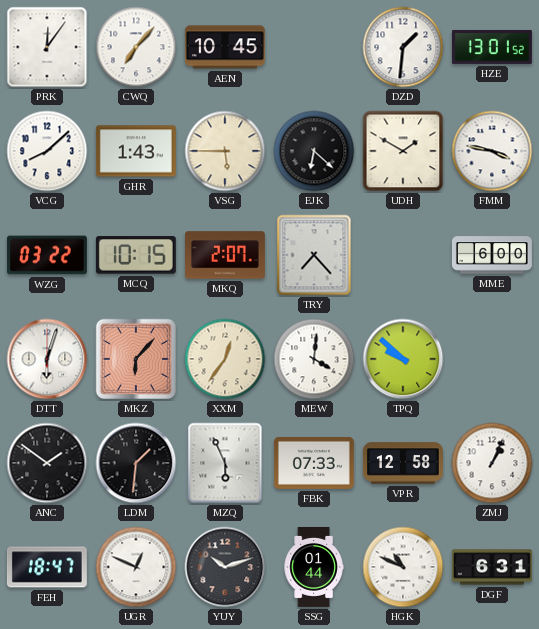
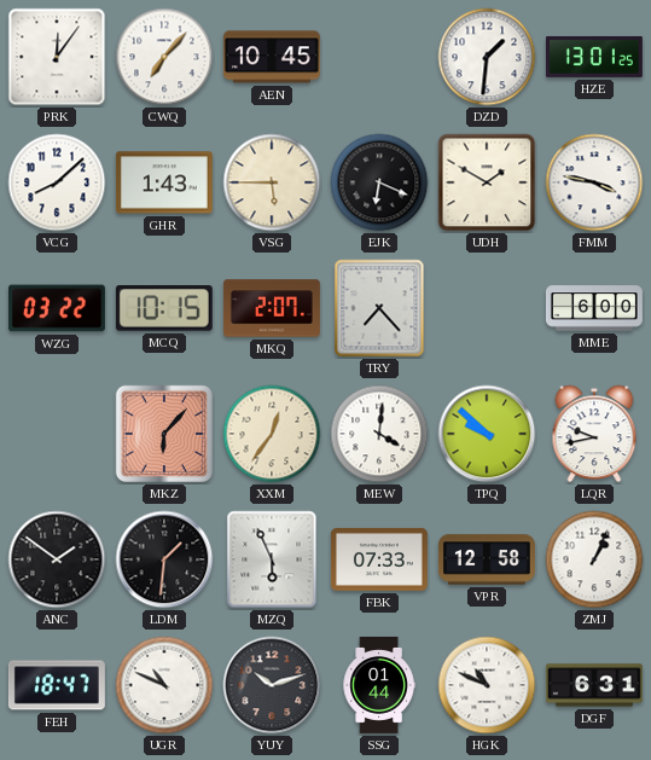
HZE: 13:01:52 -> 13:01:25 (594, 57)
EJK: 6:22 -> 6:19 (379, 182)
DTT: 6:03 -> none (47, 359)
LQR: none -> 9:43 (594, 434)
UGR: 12:49 -> 10:49 (164, 685)
